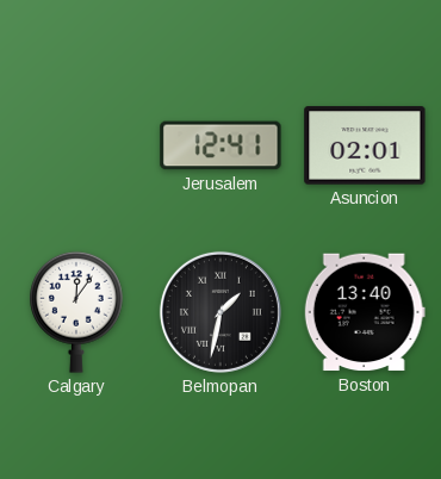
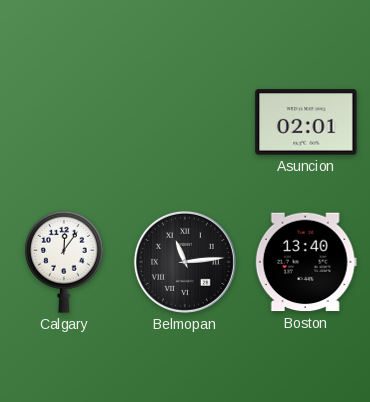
Jerusalem: 12:41 -> none (220, 145)
Belmopan: 1:32 -> 11:14 (185, 262)
